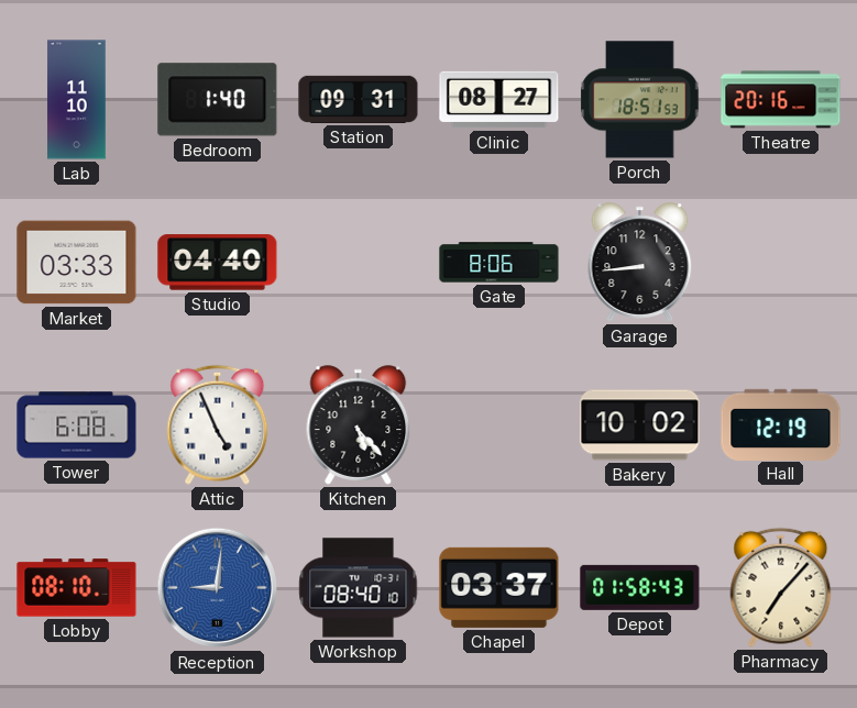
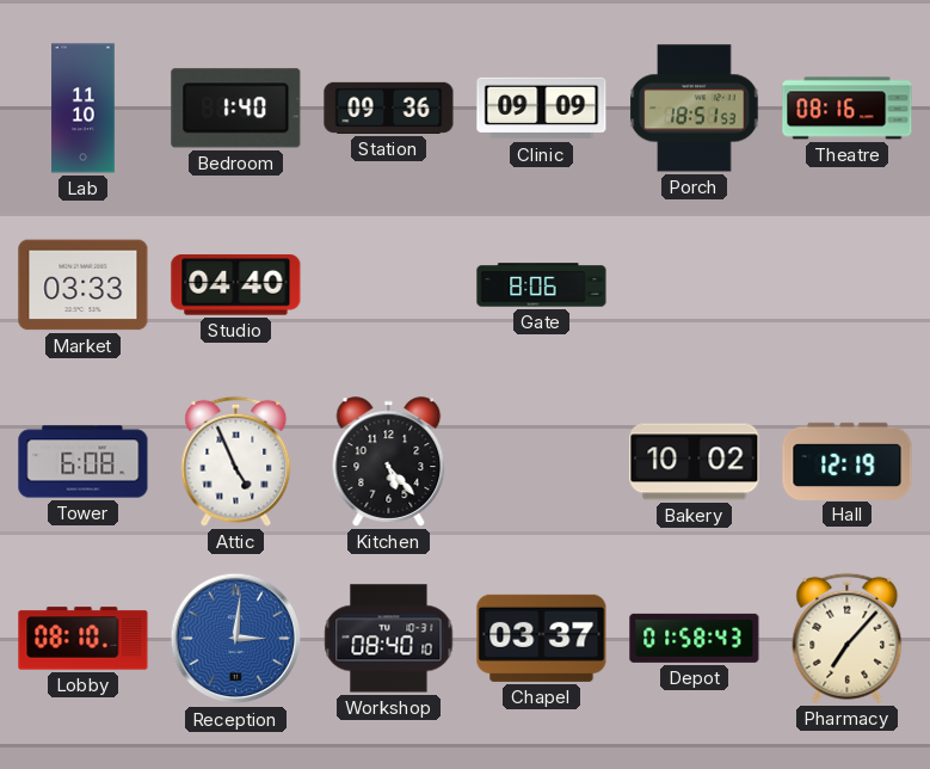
Station: 09:31 -> 09:36 (389, 107)
Clinic: 08:27 -> 09:09 (542, 109)
Theatre: 20:16 -> 08:16 (848, 109)
Garage: 8:44 -> none (640, 263)
Reception: 9:01 -> 3:01 (236, 639)
